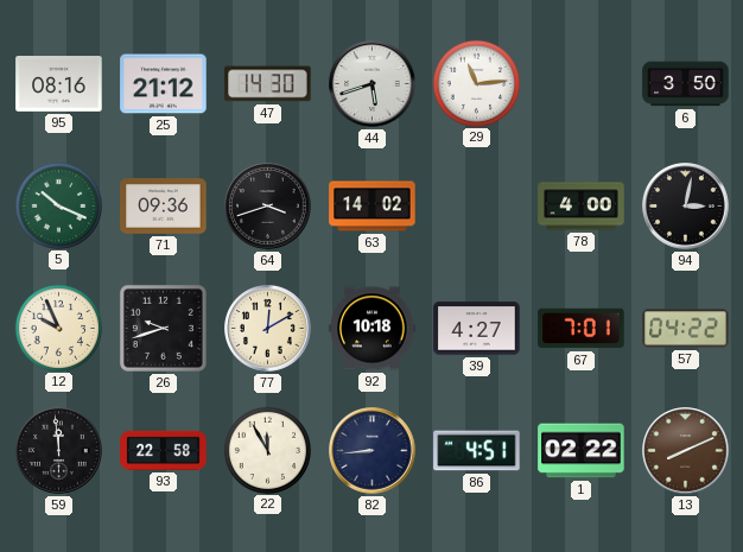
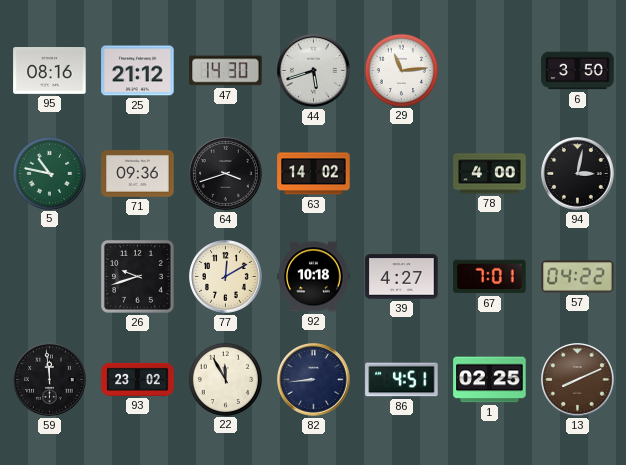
5: 10:19 -> 10:47 (49, 173)
12: 9:56 -> none (58, 328)
93: 22:58 -> 23:02 (138, 379)
1: 02:22 -> 02:25 (490, 380)
